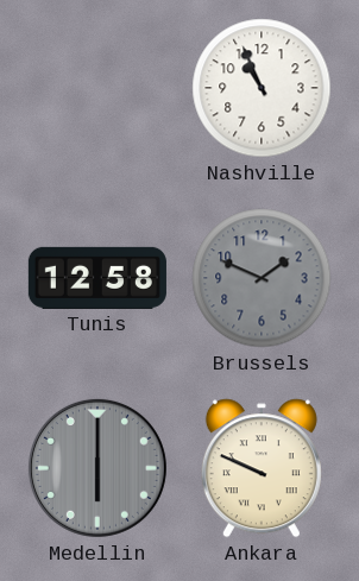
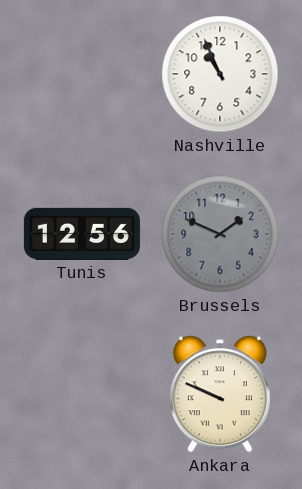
Tunis: 12:58 -> 12:56 (82, 234)
Medellin: 6:00 -> none (97, 468)
